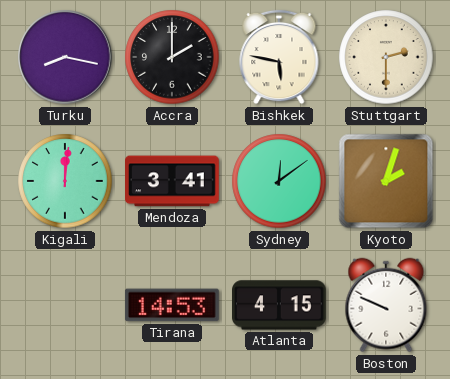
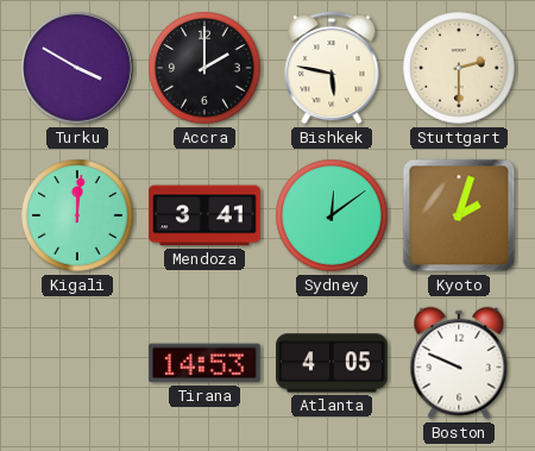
Turku: 8:17 -> 3:50 (77, 68)
Atlanta: 4:15 -> 4:05 (333, 363)
